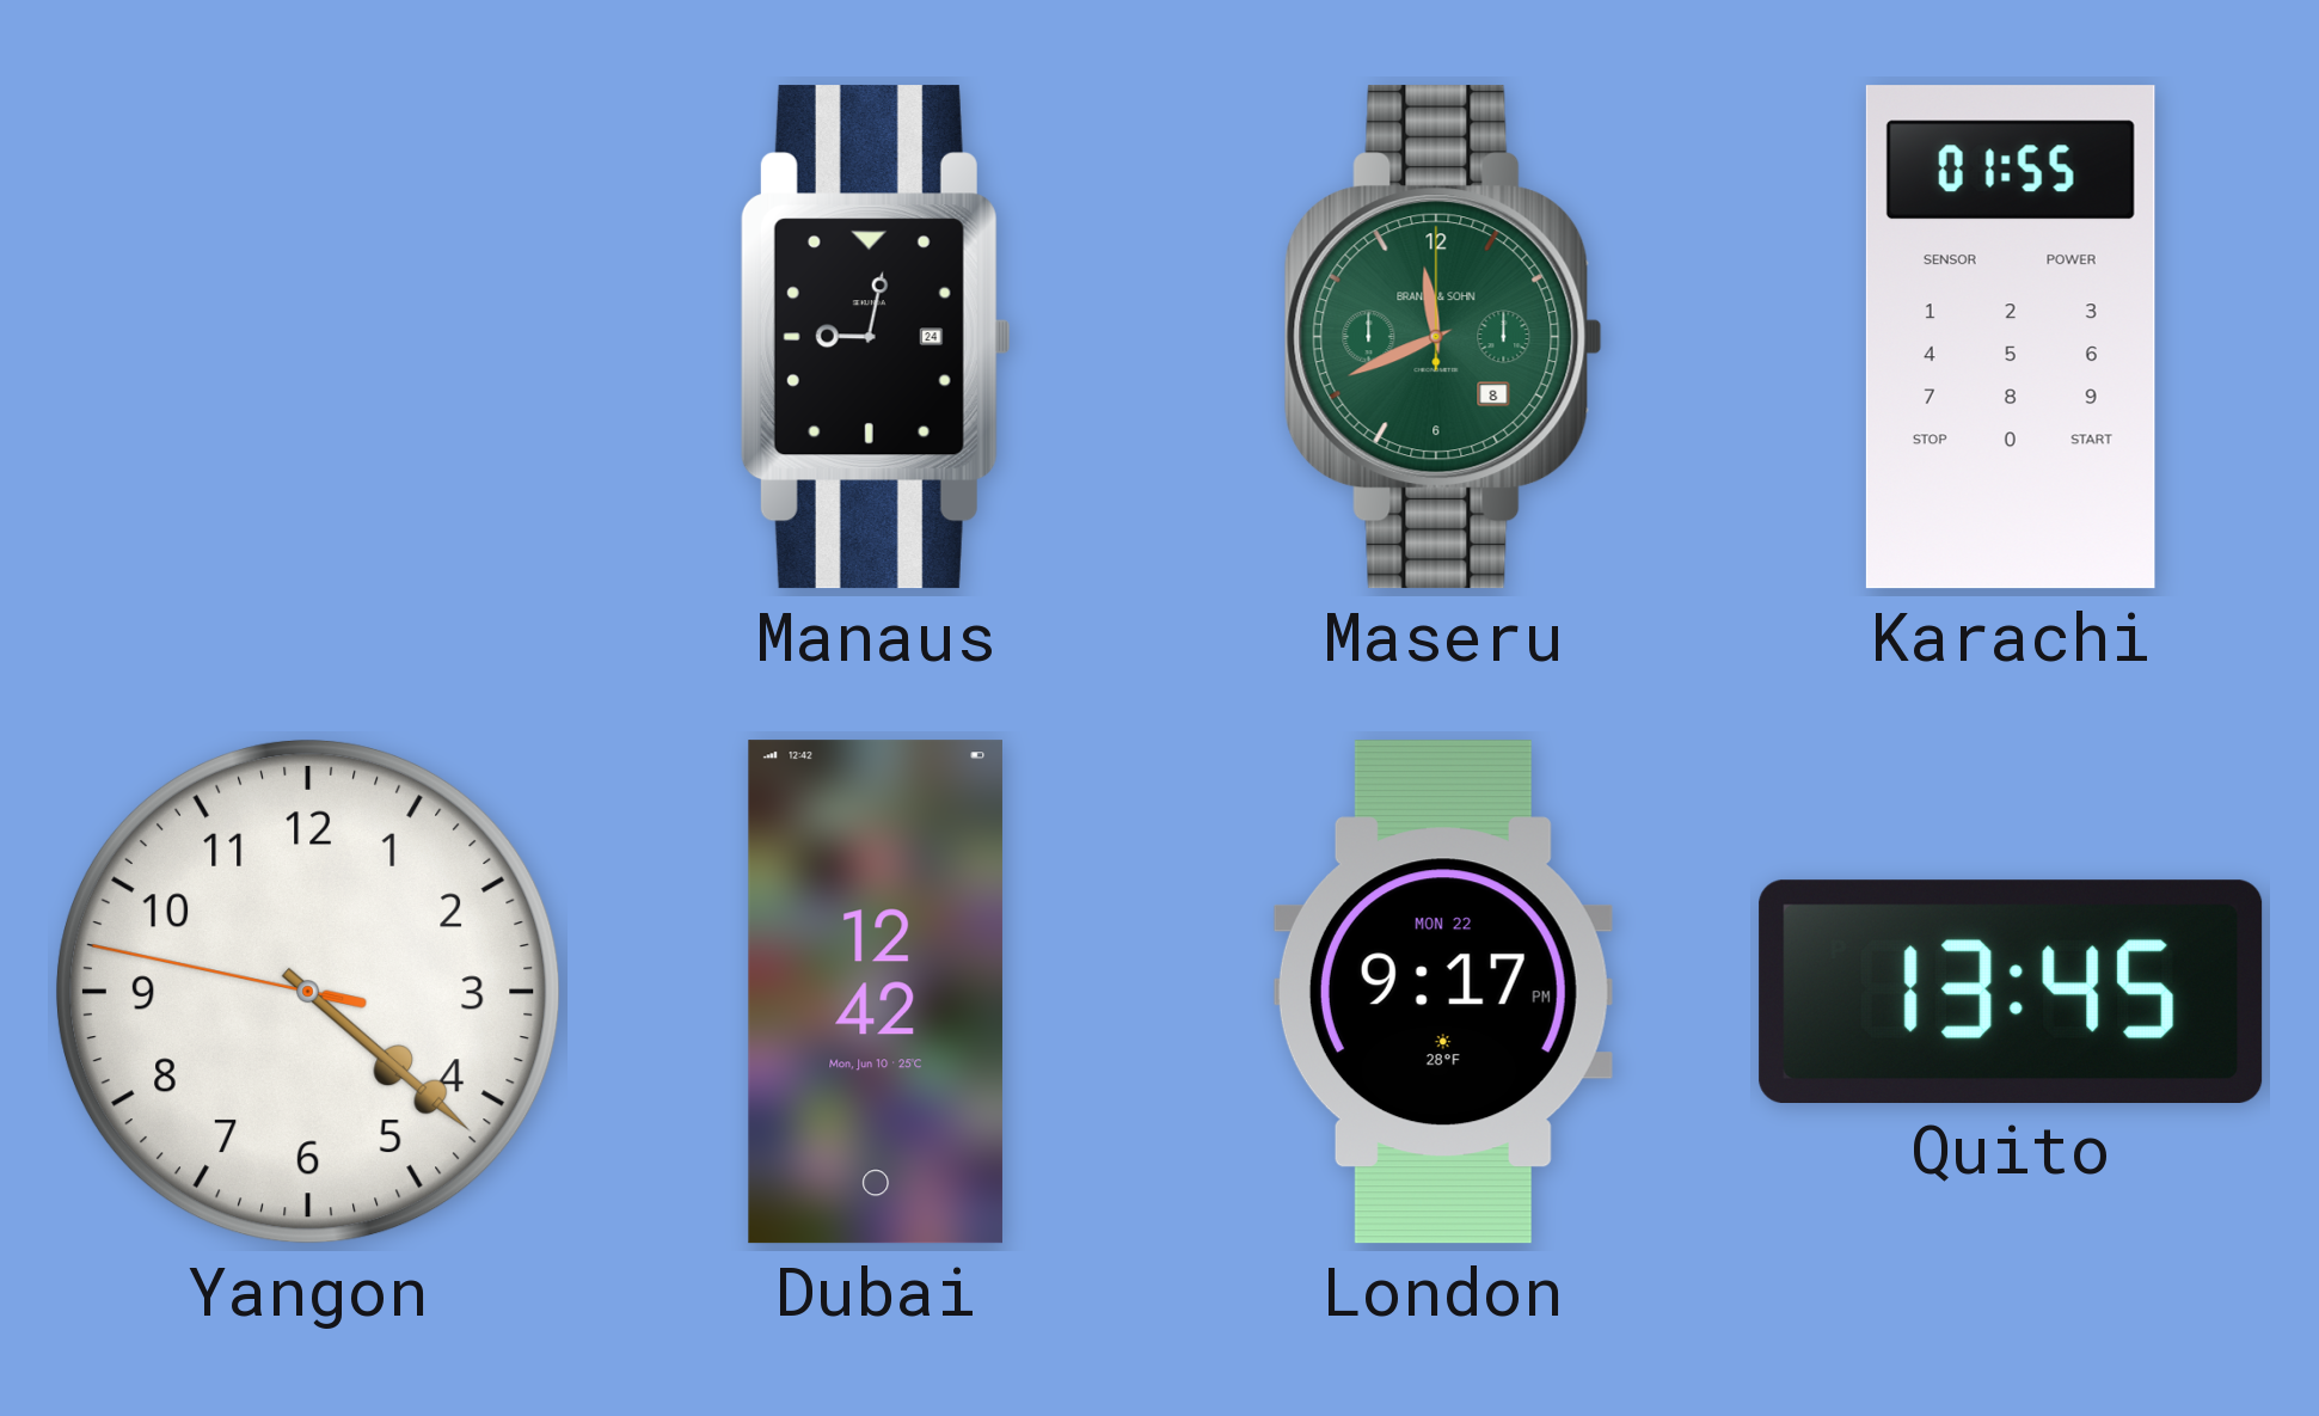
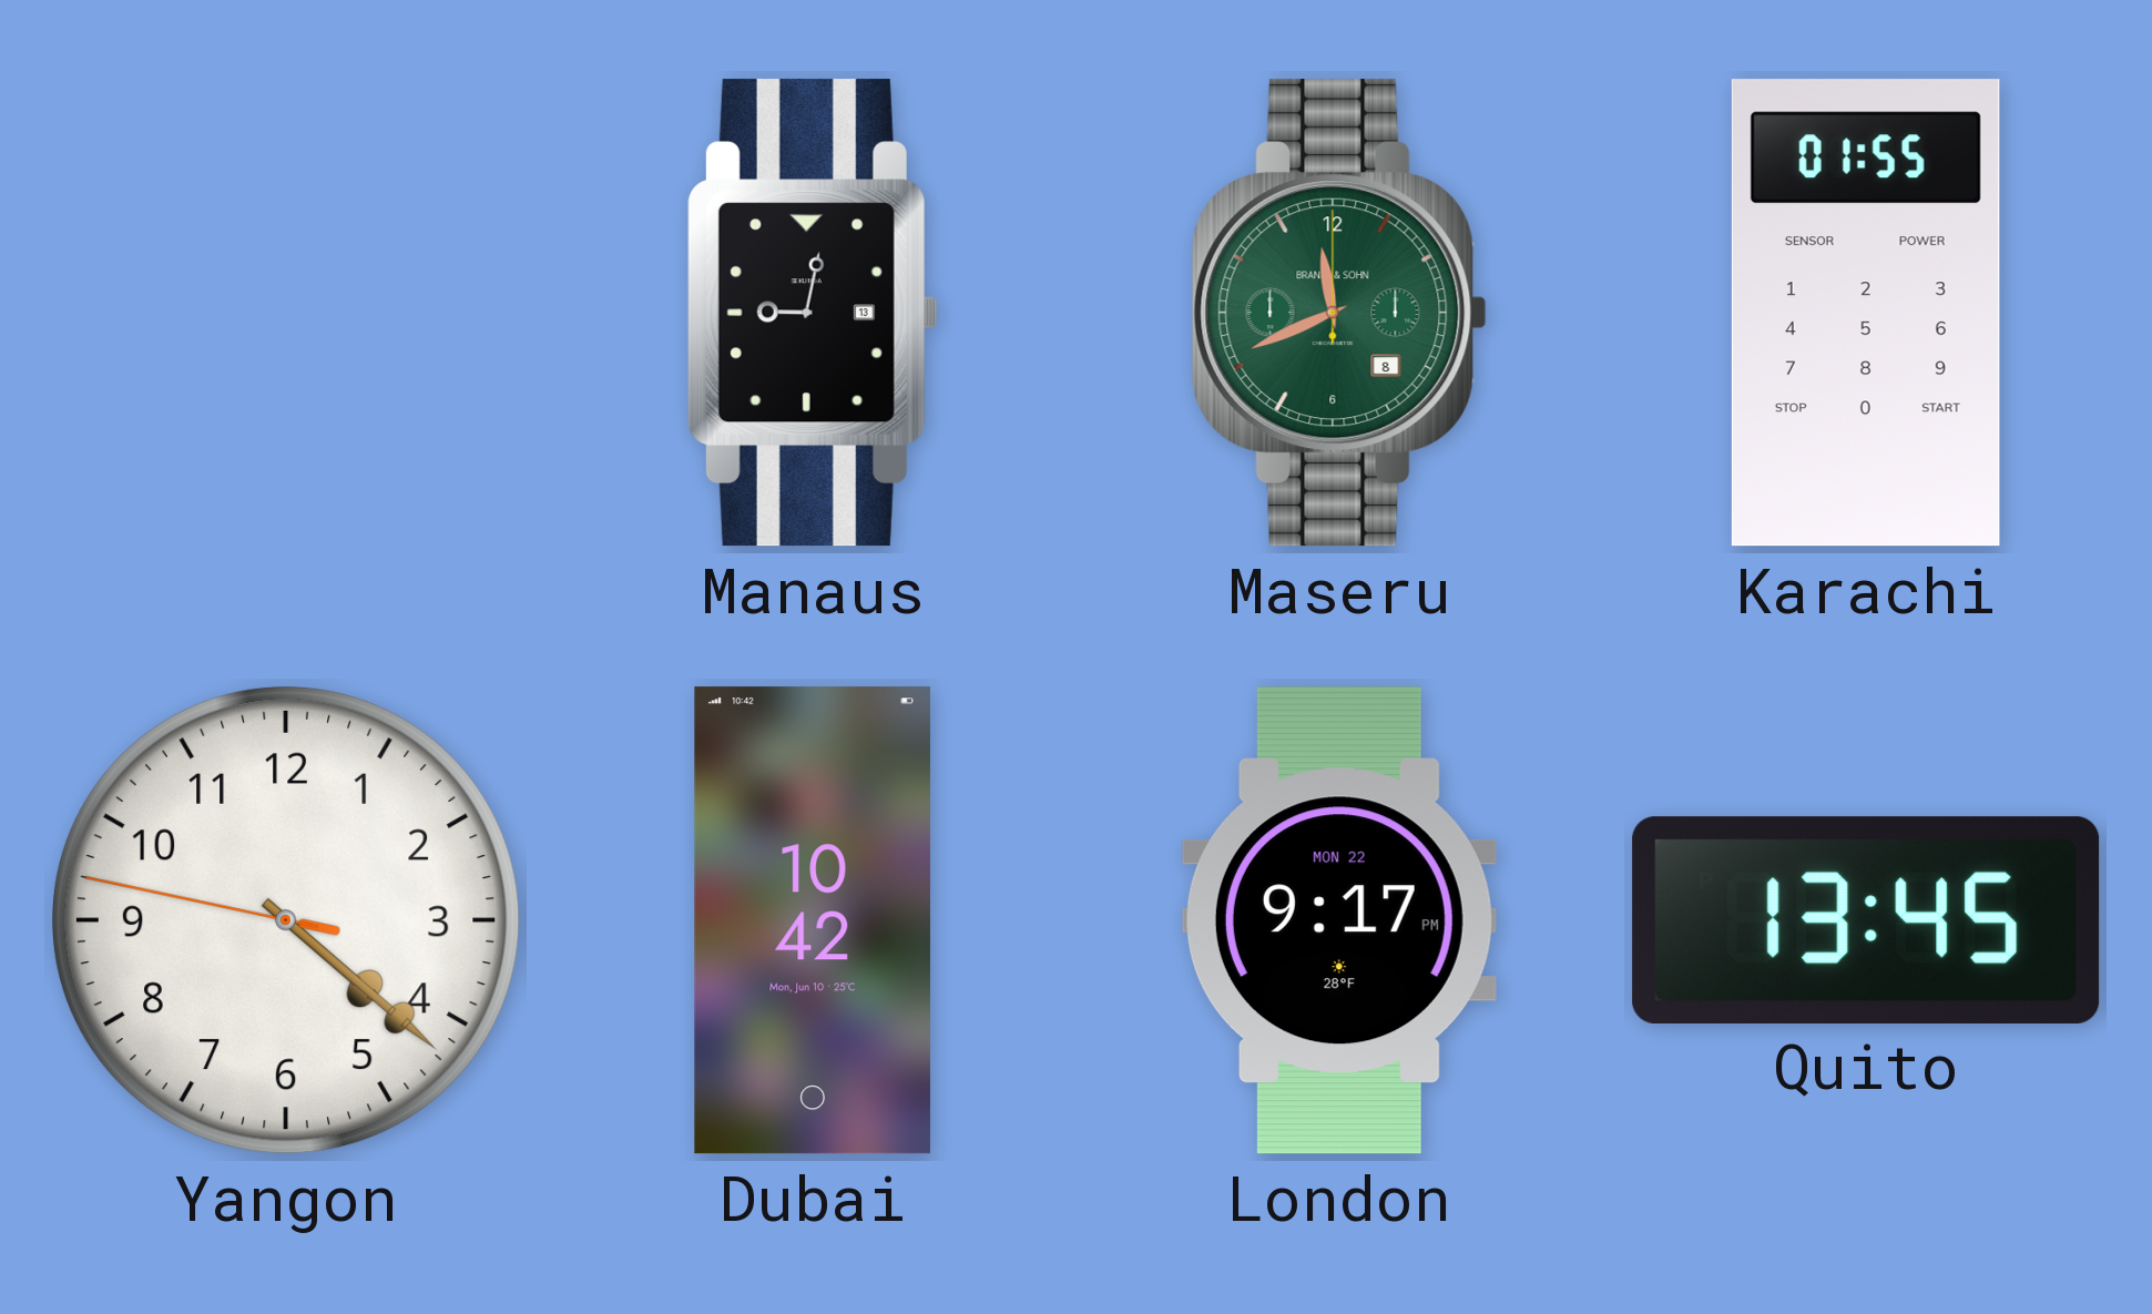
Manaus date: 24 -> 13 (813, 313)
Dubai: 12:42 -> 10:42 (813, 920)
